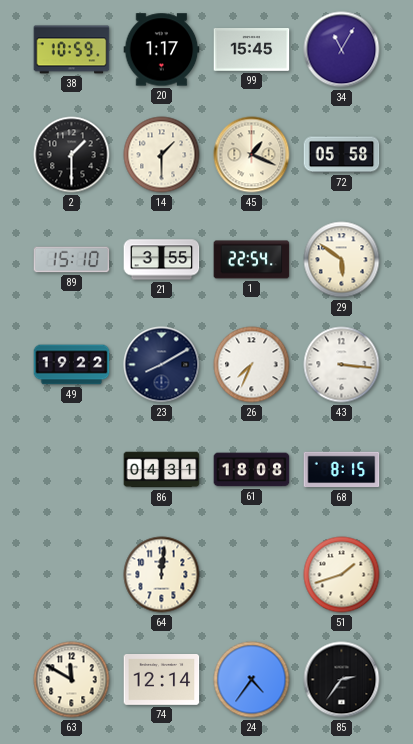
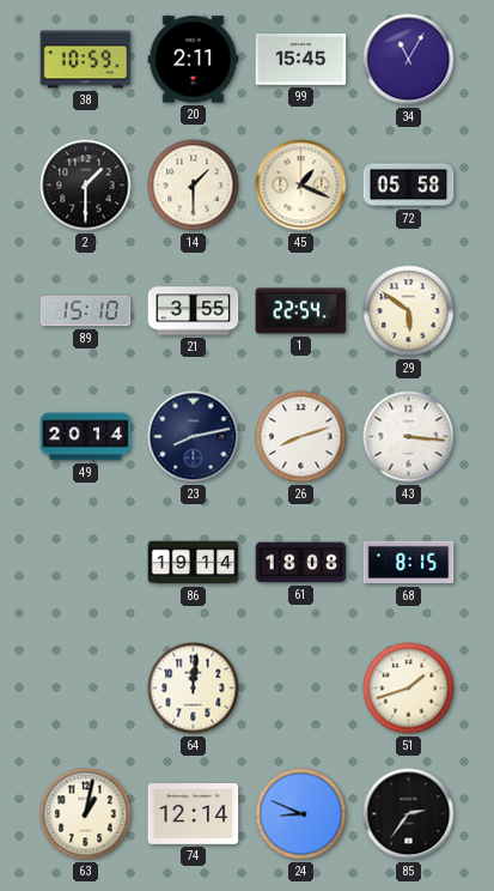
20: 1:17 -> 2:11 (194, 60)
49: 19:22 -> 20:14 (86, 437)
23: 8:10 -> 8:13 (194, 437)
26: 7:34 -> 8:12 (301, 437)
86: 04:31 -> 19:14 (194, 563)
63: 11:50 -> 1:02 (86, 814)
24: 4:36 -> 8:49 (301, 814)
